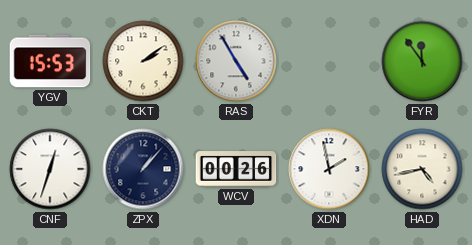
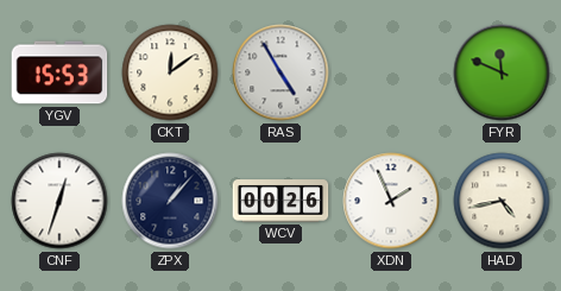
CKT: 2:09 -> 12:09 (170, 72)
FYR: 11:54 -> 11:49 (502, 72)
XDN: 1:58 -> 1:56 (391, 201)
